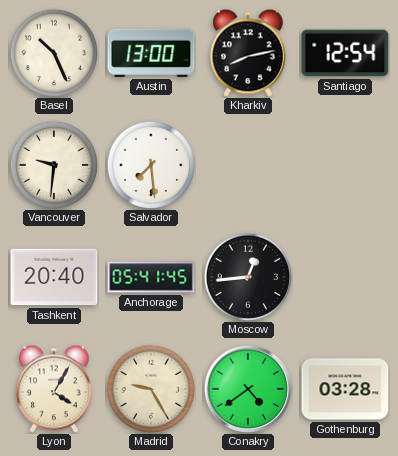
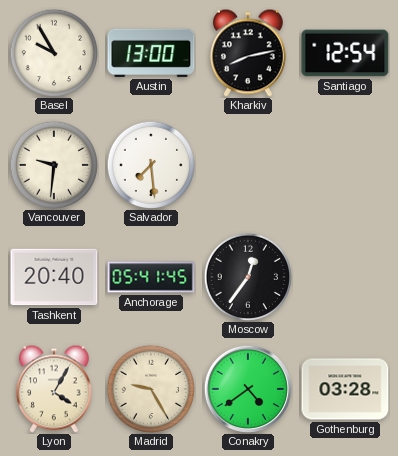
Basel: 10:26 -> 9:55 (53, 52)
Moscow: 12:44 -> 12:36 (247, 276)
